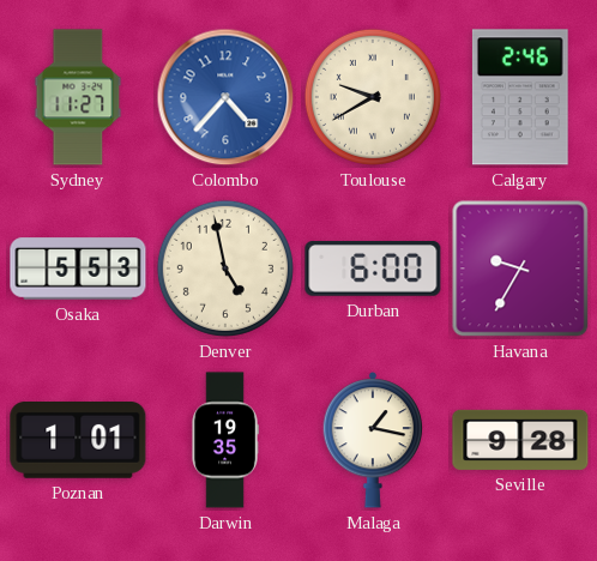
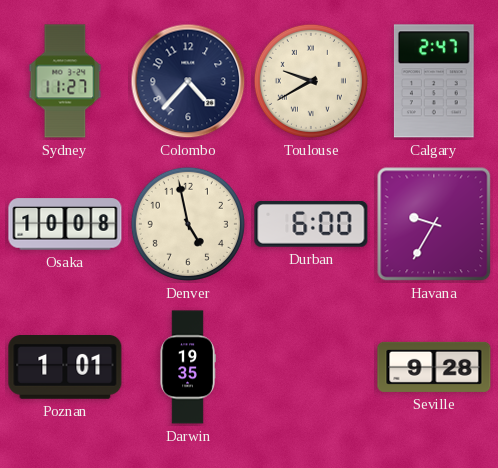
Colombo dial: blue -> navy (188, 81)
Calgary: 2:46 -> 2:47 (434, 81)
Osaka: 5:53 -> 10:08 (65, 224)
Malaga: 1:17 -> none (373, 440)
